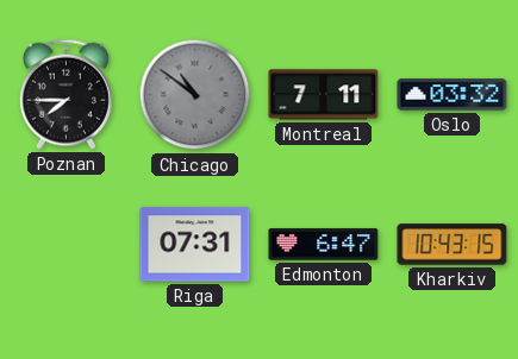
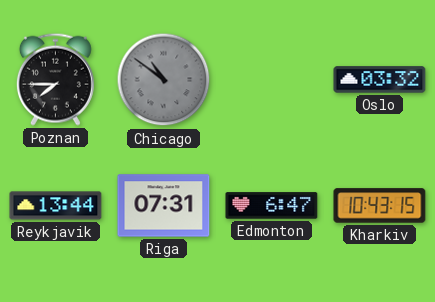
Montreal: 7:11 -> none (324, 95)
Reykjavik: none -> 13:44 (56, 206)
